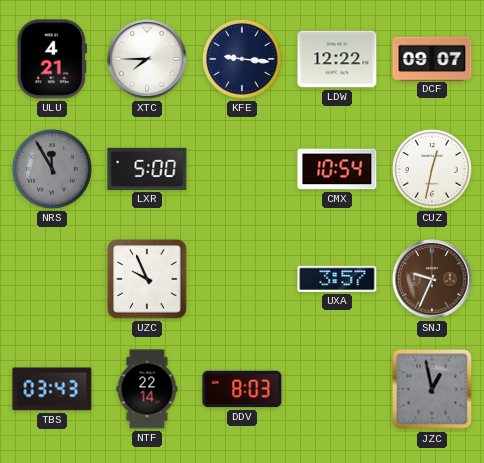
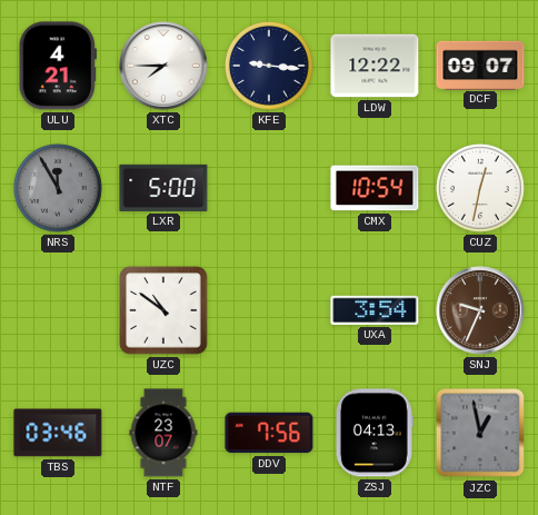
UZC: 9:56 -> 10:51 (163, 310)
UXA: 3:57 -> 3:54 (375, 310)
TBS: 03:43 -> 03:46 (58, 433)
NTF: 22:14 -> 23:07 (163, 433)
DDV: 8:03 -> 7:56 (269, 433)
ZSJ: none -> 04:13 (375, 433)
